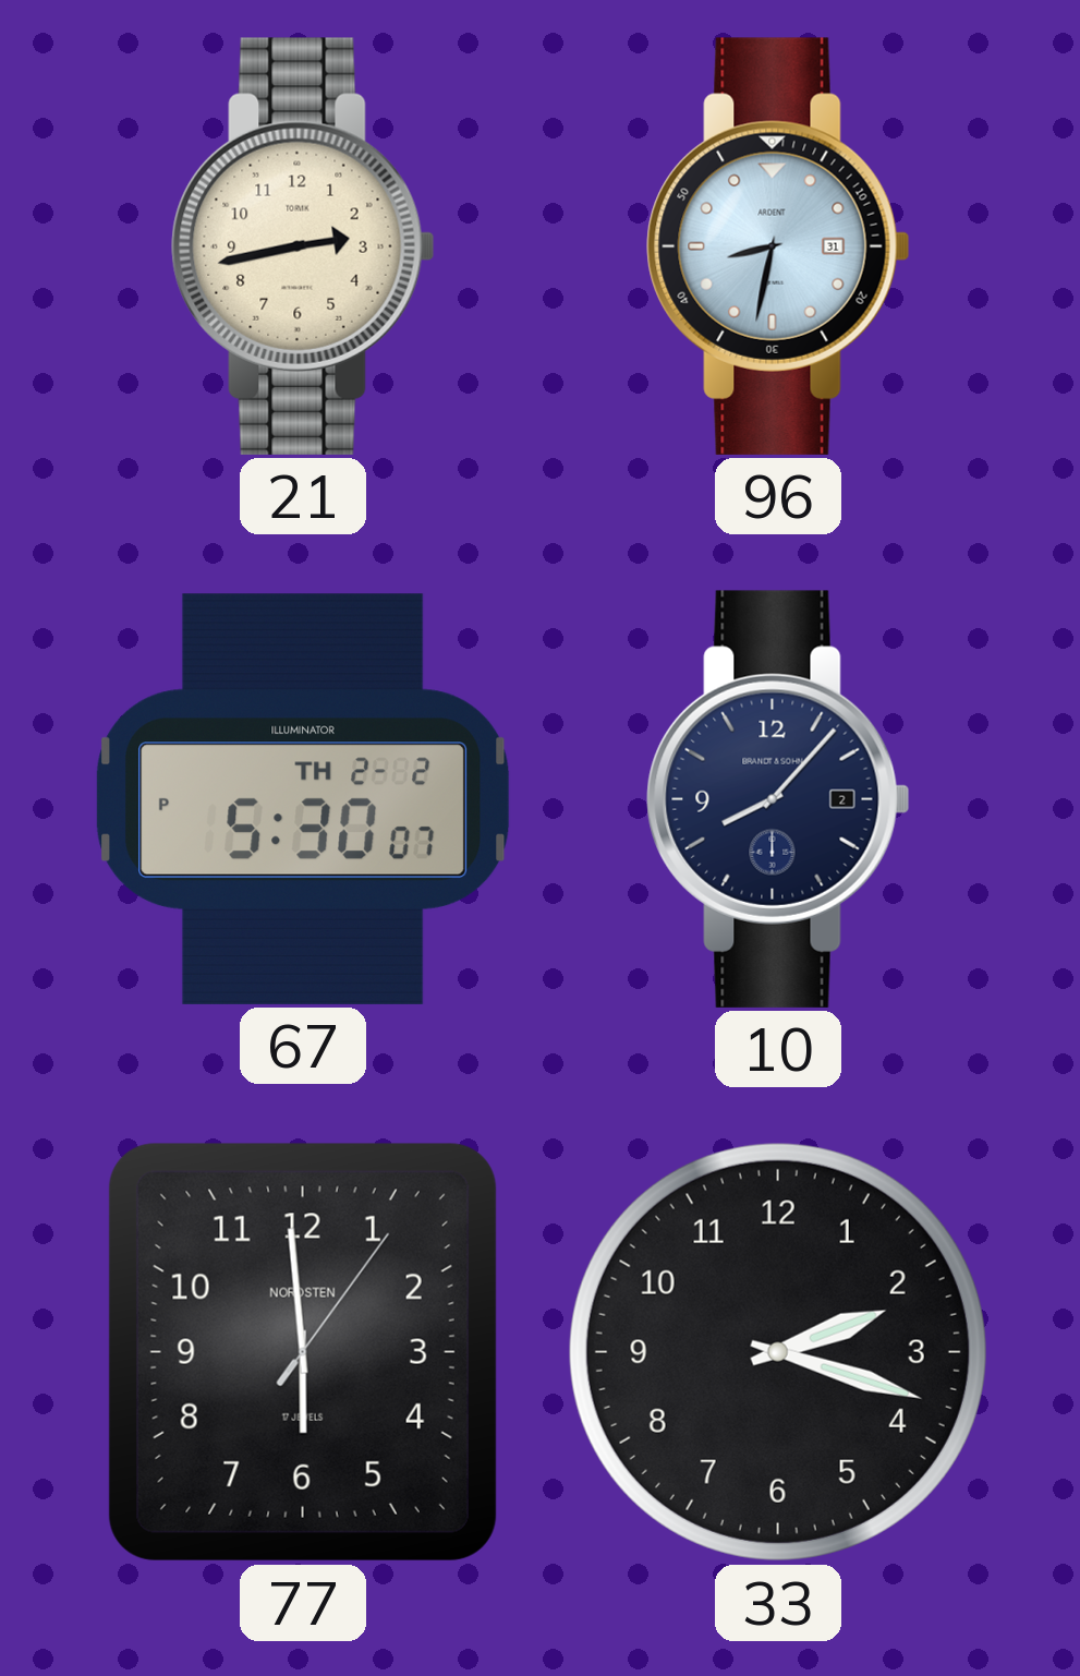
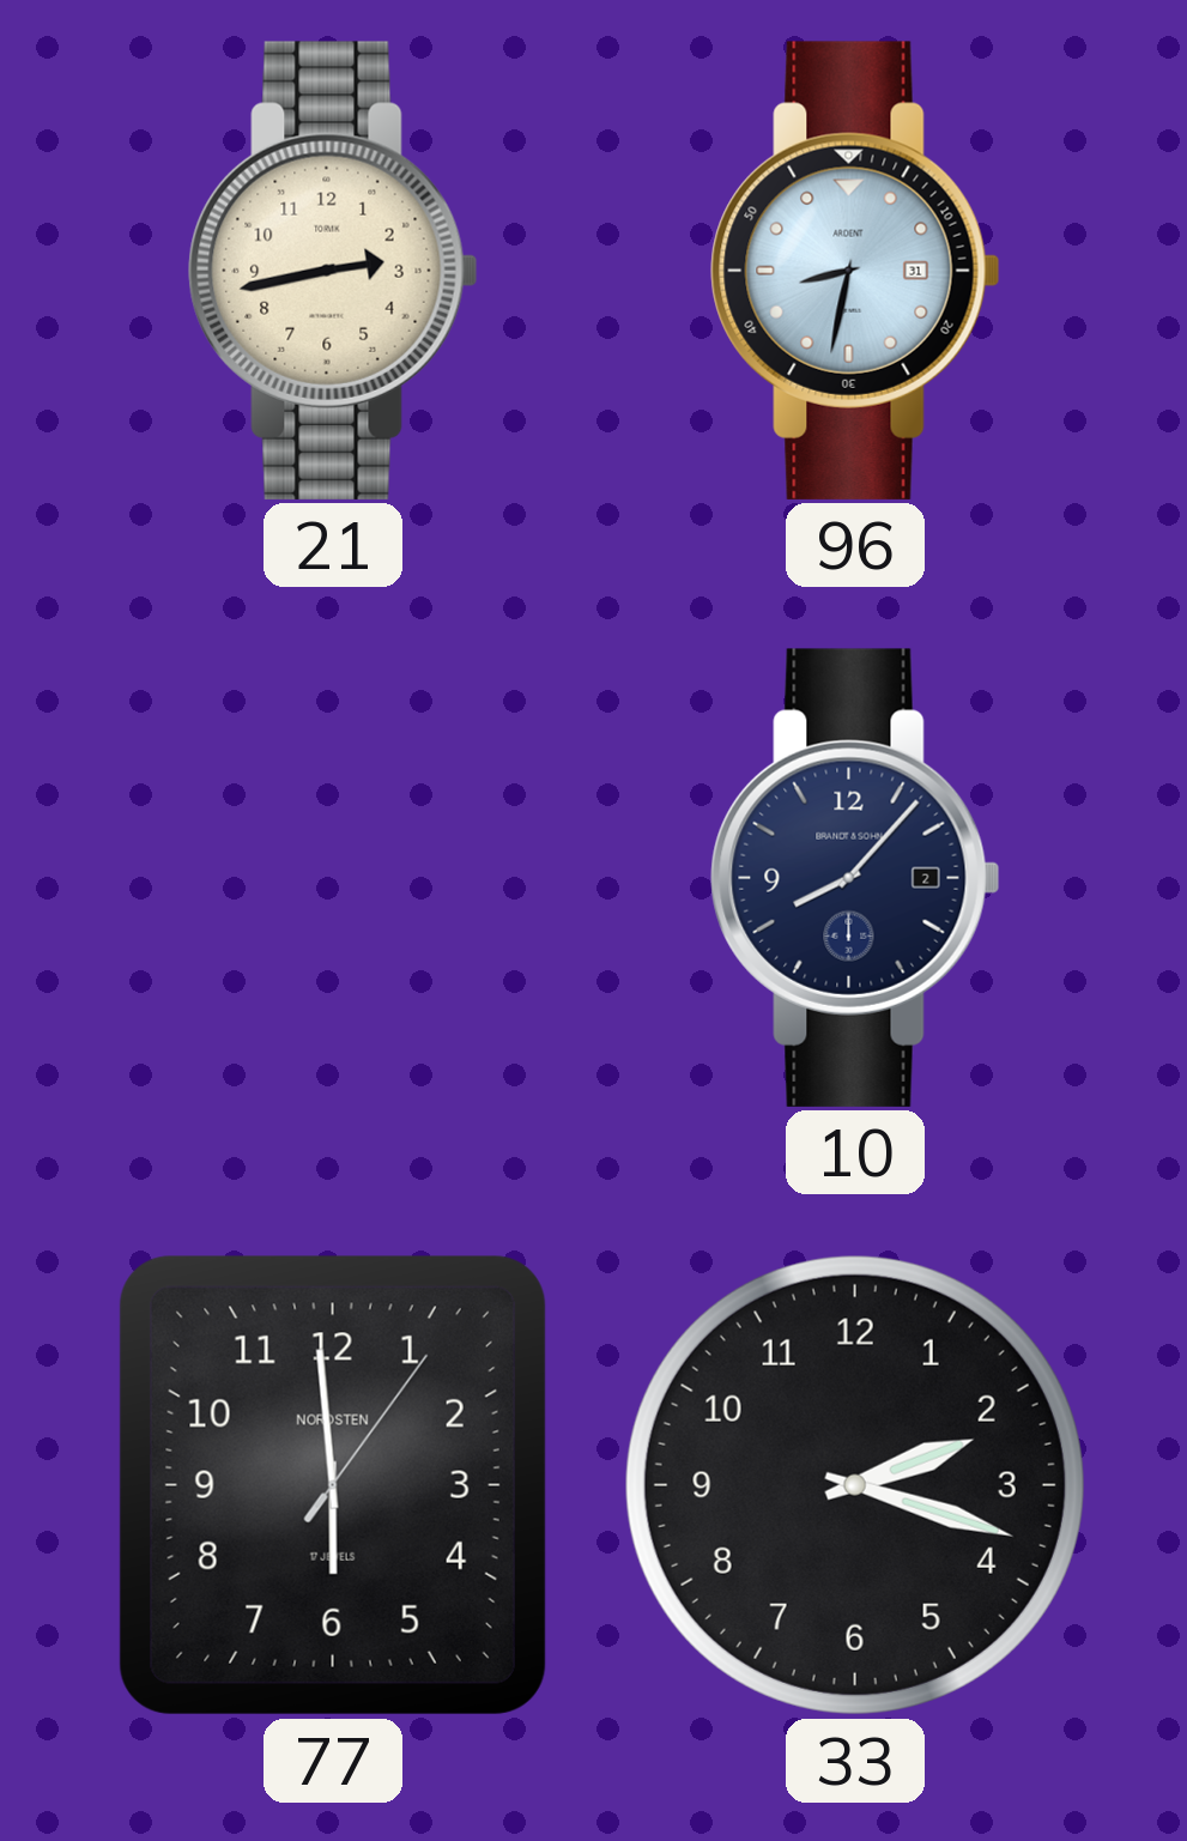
67: 5:30 -> none (303, 799)
